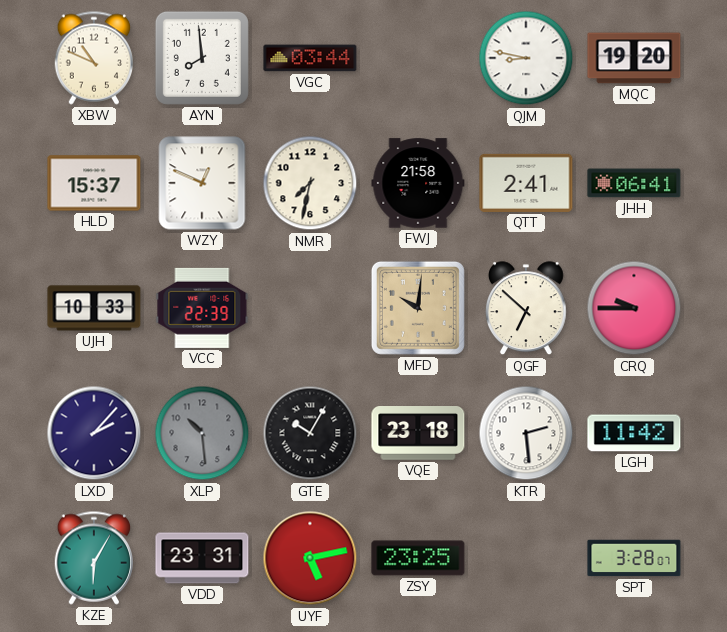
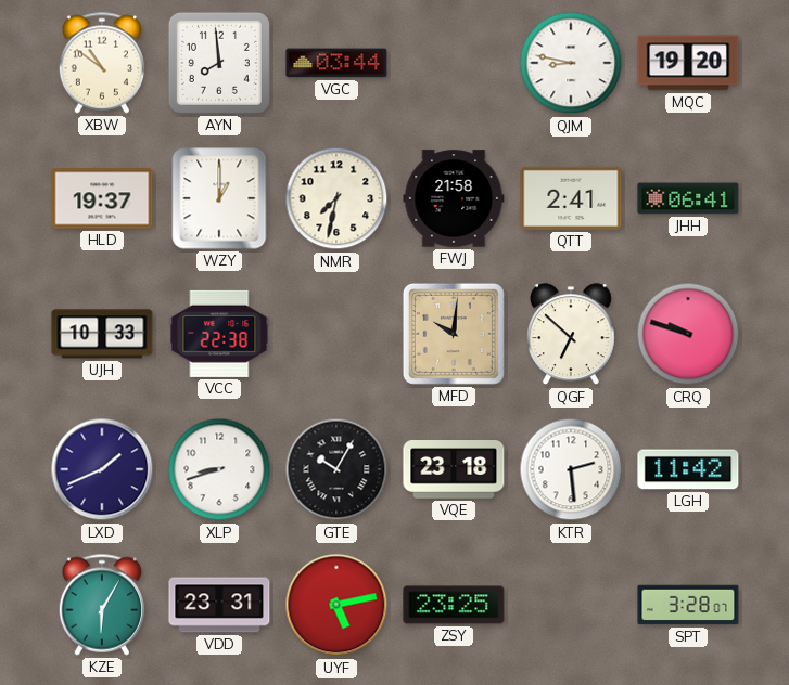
XBW: 10:49 -> 10:51 (102, 63)
HLD: 15:37 -> 19:37 (102, 198)
WZY: 12:49 -> 1:00 (219, 198)
VCC: 22:39 -> 22:38 (219, 334)
CRQ: 9:45 -> 9:48 (688, 334)
LXD: 2:07 -> 1:41 (102, 469)
XLP: 10:29 -> 8:42 (219, 469)
XLP dial: grey -> white (219, 469)
